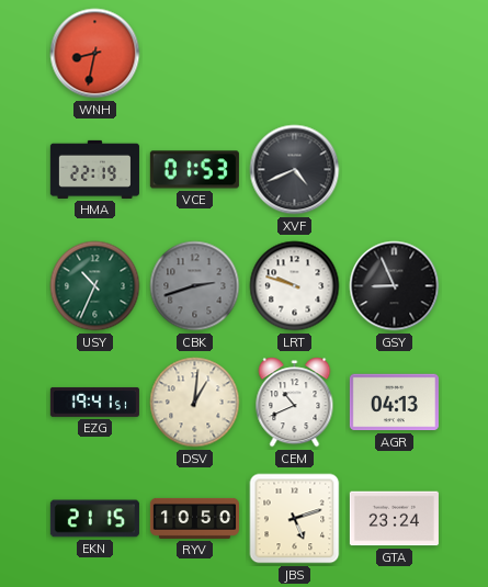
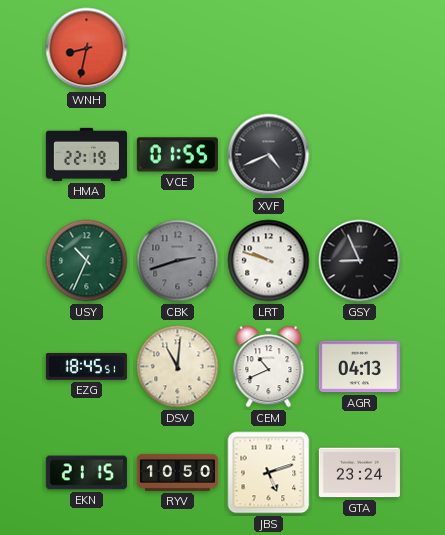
VCE: 01:53 -> 01:55 (177, 155)
EZG: 19:41 -> 18:45 (86, 366)
DSV: 1:01 -> 11:01 (178, 367)
